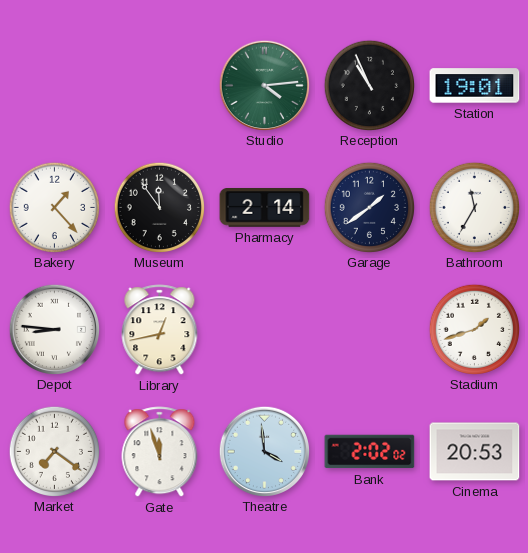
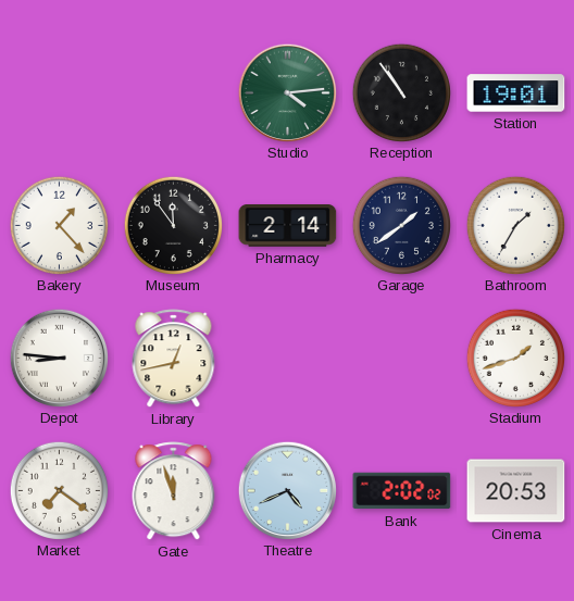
Reception: 10:56 -> 10:54 (401, 92)
Bathroom: 11:35 -> 1:35 (515, 225)
Theatre: 3:59 -> 4:41 (287, 490)
